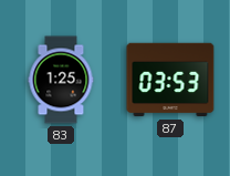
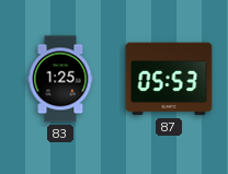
87: 03:53 -> 05:53 (169, 79)
